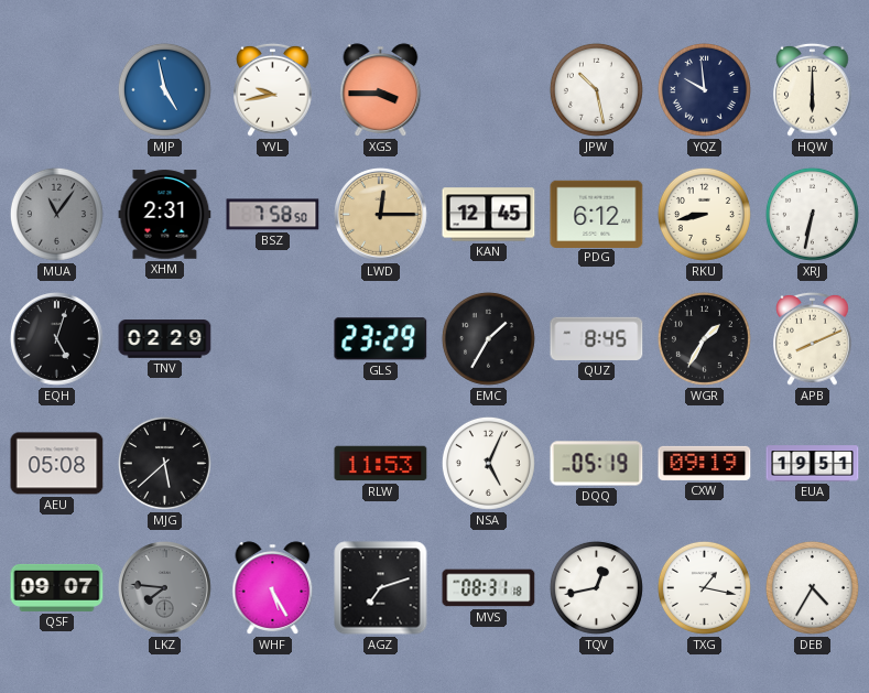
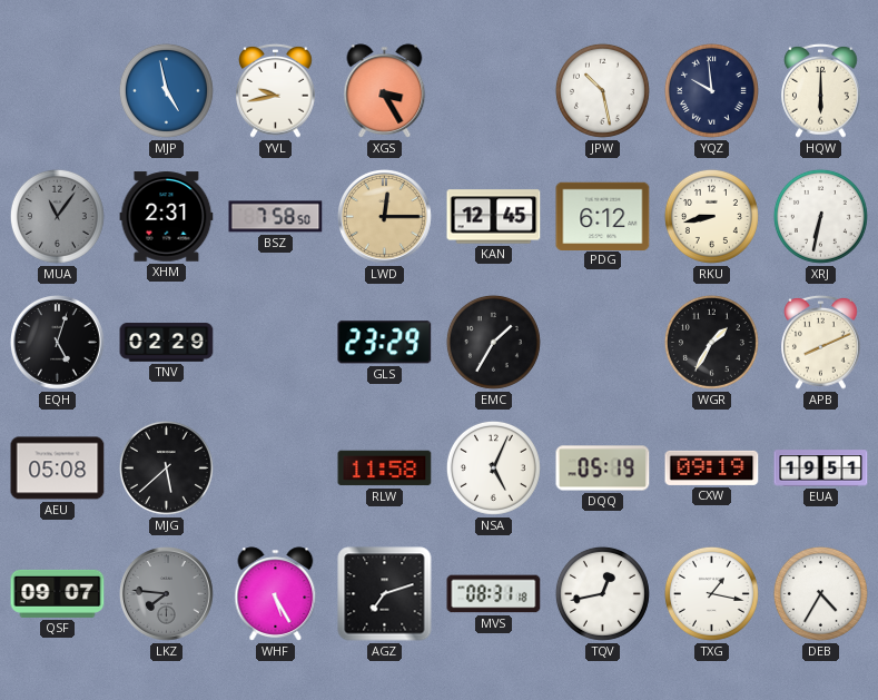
XGS: 3:45 -> 3:25 (385, 91)
QUZ: 8:45 -> none (597, 338)
RLW: 11:53 -> 11:58 (385, 469)
